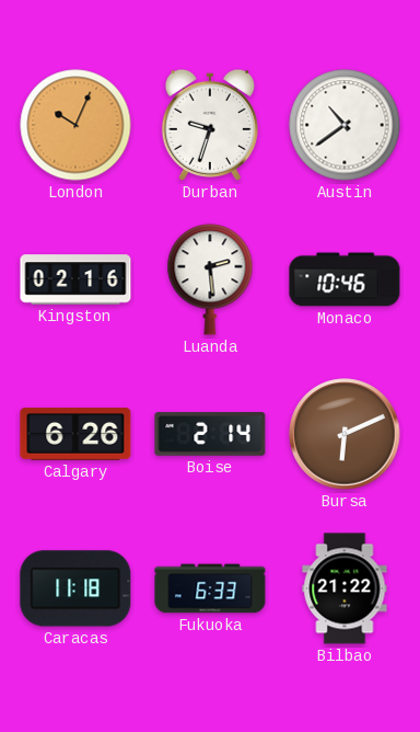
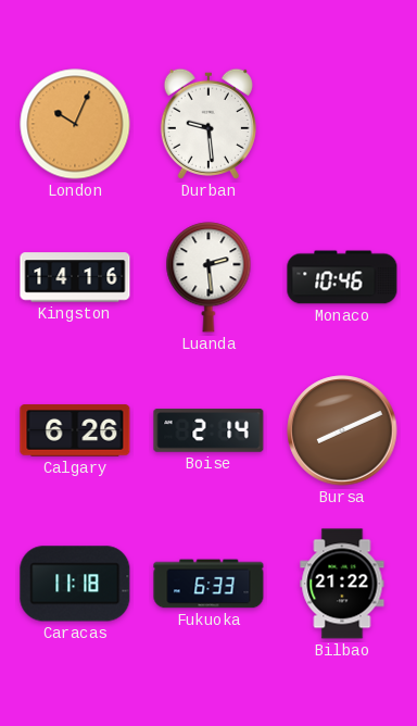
Durban: 9:33 -> 9:29 (208, 124)
Austin: 10:39 -> none (345, 125)
Kingston: 02:16 -> 14:16 (75, 277)
Bursa: 6:11 -> 8:11 (342, 430)
